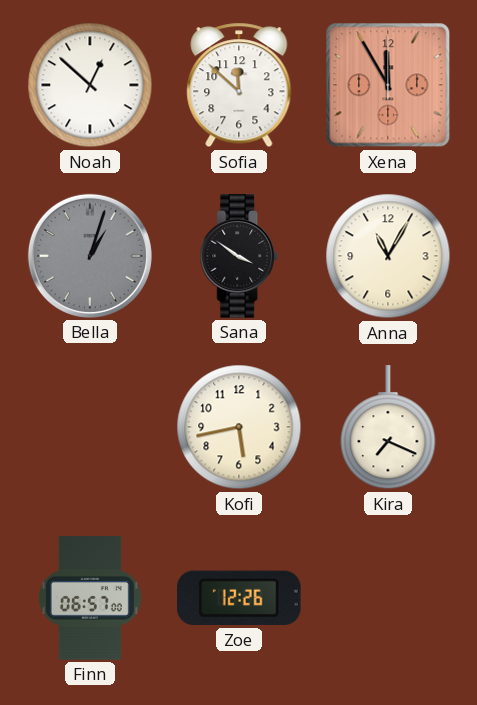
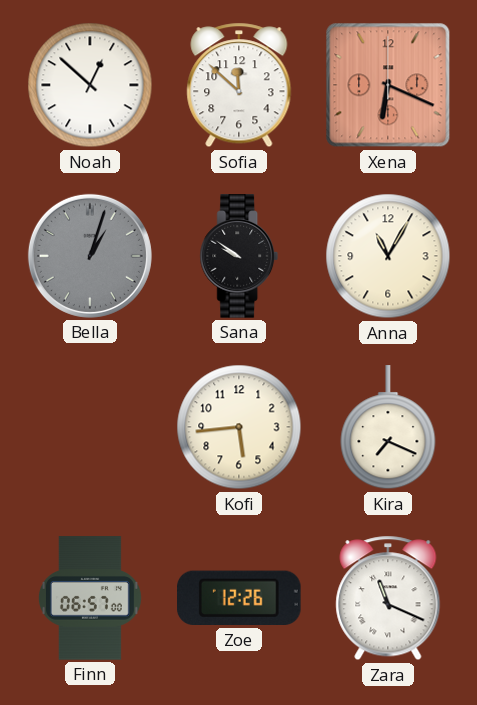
Xena: 11:55 -> 6:19 (388, 85)
Sana: 3:51 -> 9:51 (239, 256)
Kofi: 5:43 -> 5:44 (239, 427)
Zara: none -> 11:19 (388, 598)
